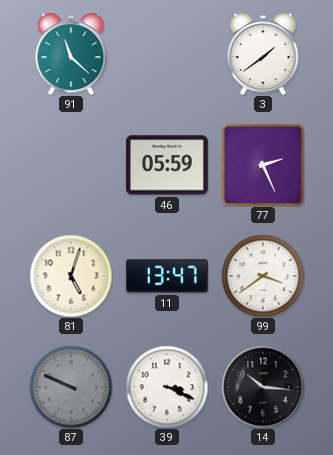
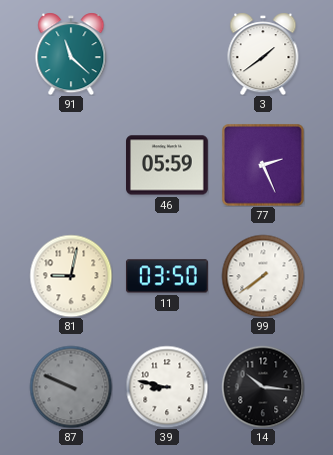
81: 5:03 -> 9:02 (71, 276)
11: 13:47 -> 03:50 (167, 276)
99: 3:39 -> 7:39 (263, 276)
39: 3:19 -> 8:47 (167, 387)
